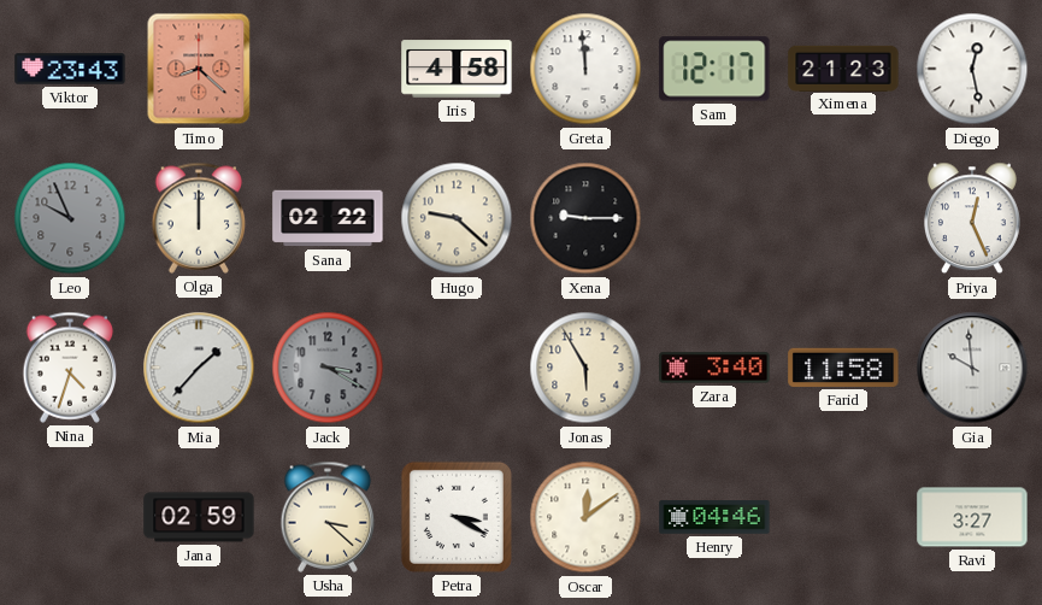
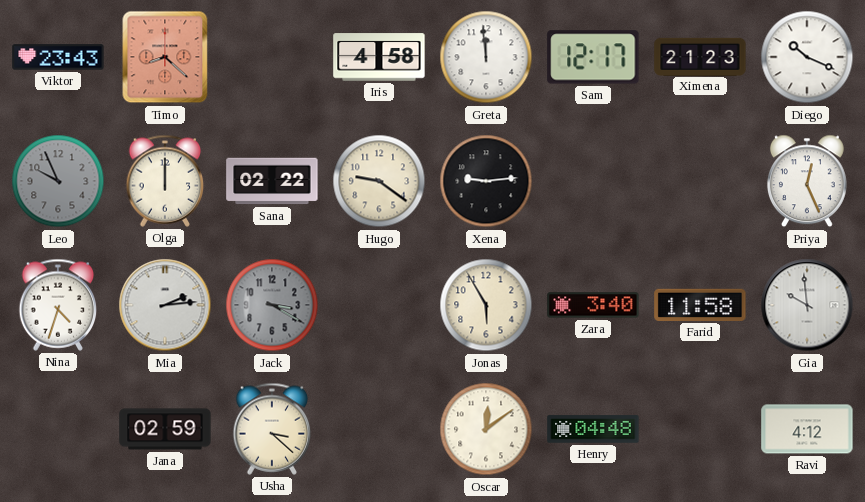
Diego: 12:28 -> 10:19 (807, 57)
Hugo: 9:22 -> 9:21 (379, 181)
Xena: 9:15 -> 9:14 (486, 181)
Mia: 1:37 -> 2:14 (165, 305)
Petra: 3:20 -> none (457, 517)
Henry: 04:46 -> 04:48 (593, 429)
Ravi: 3:27 -> 4:12 (807, 429)
